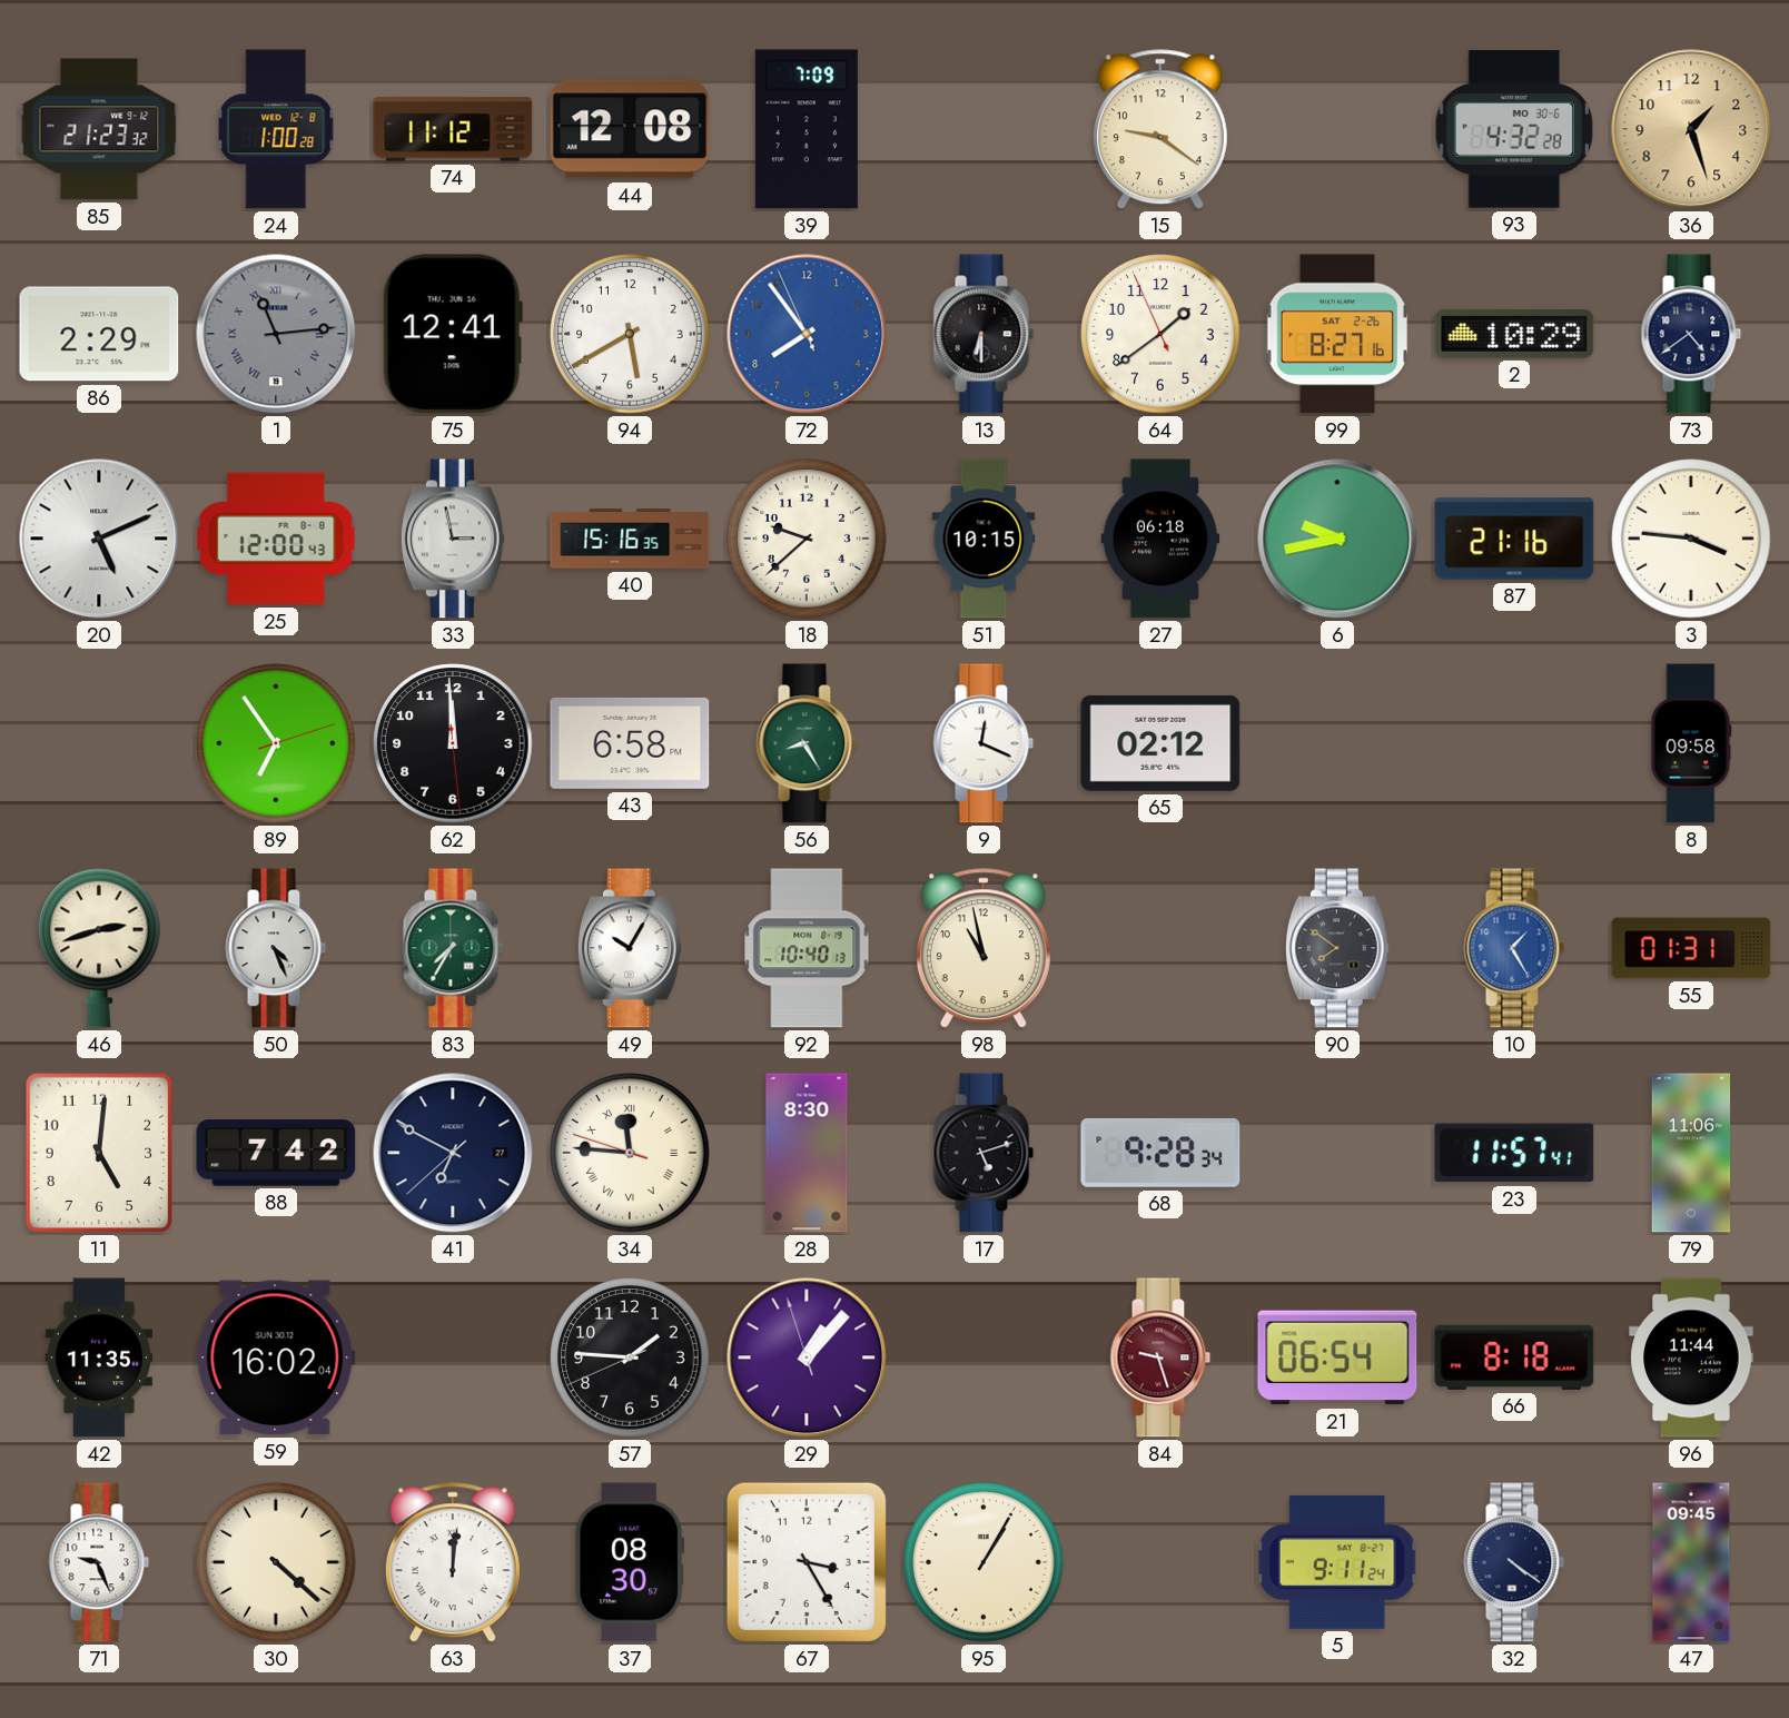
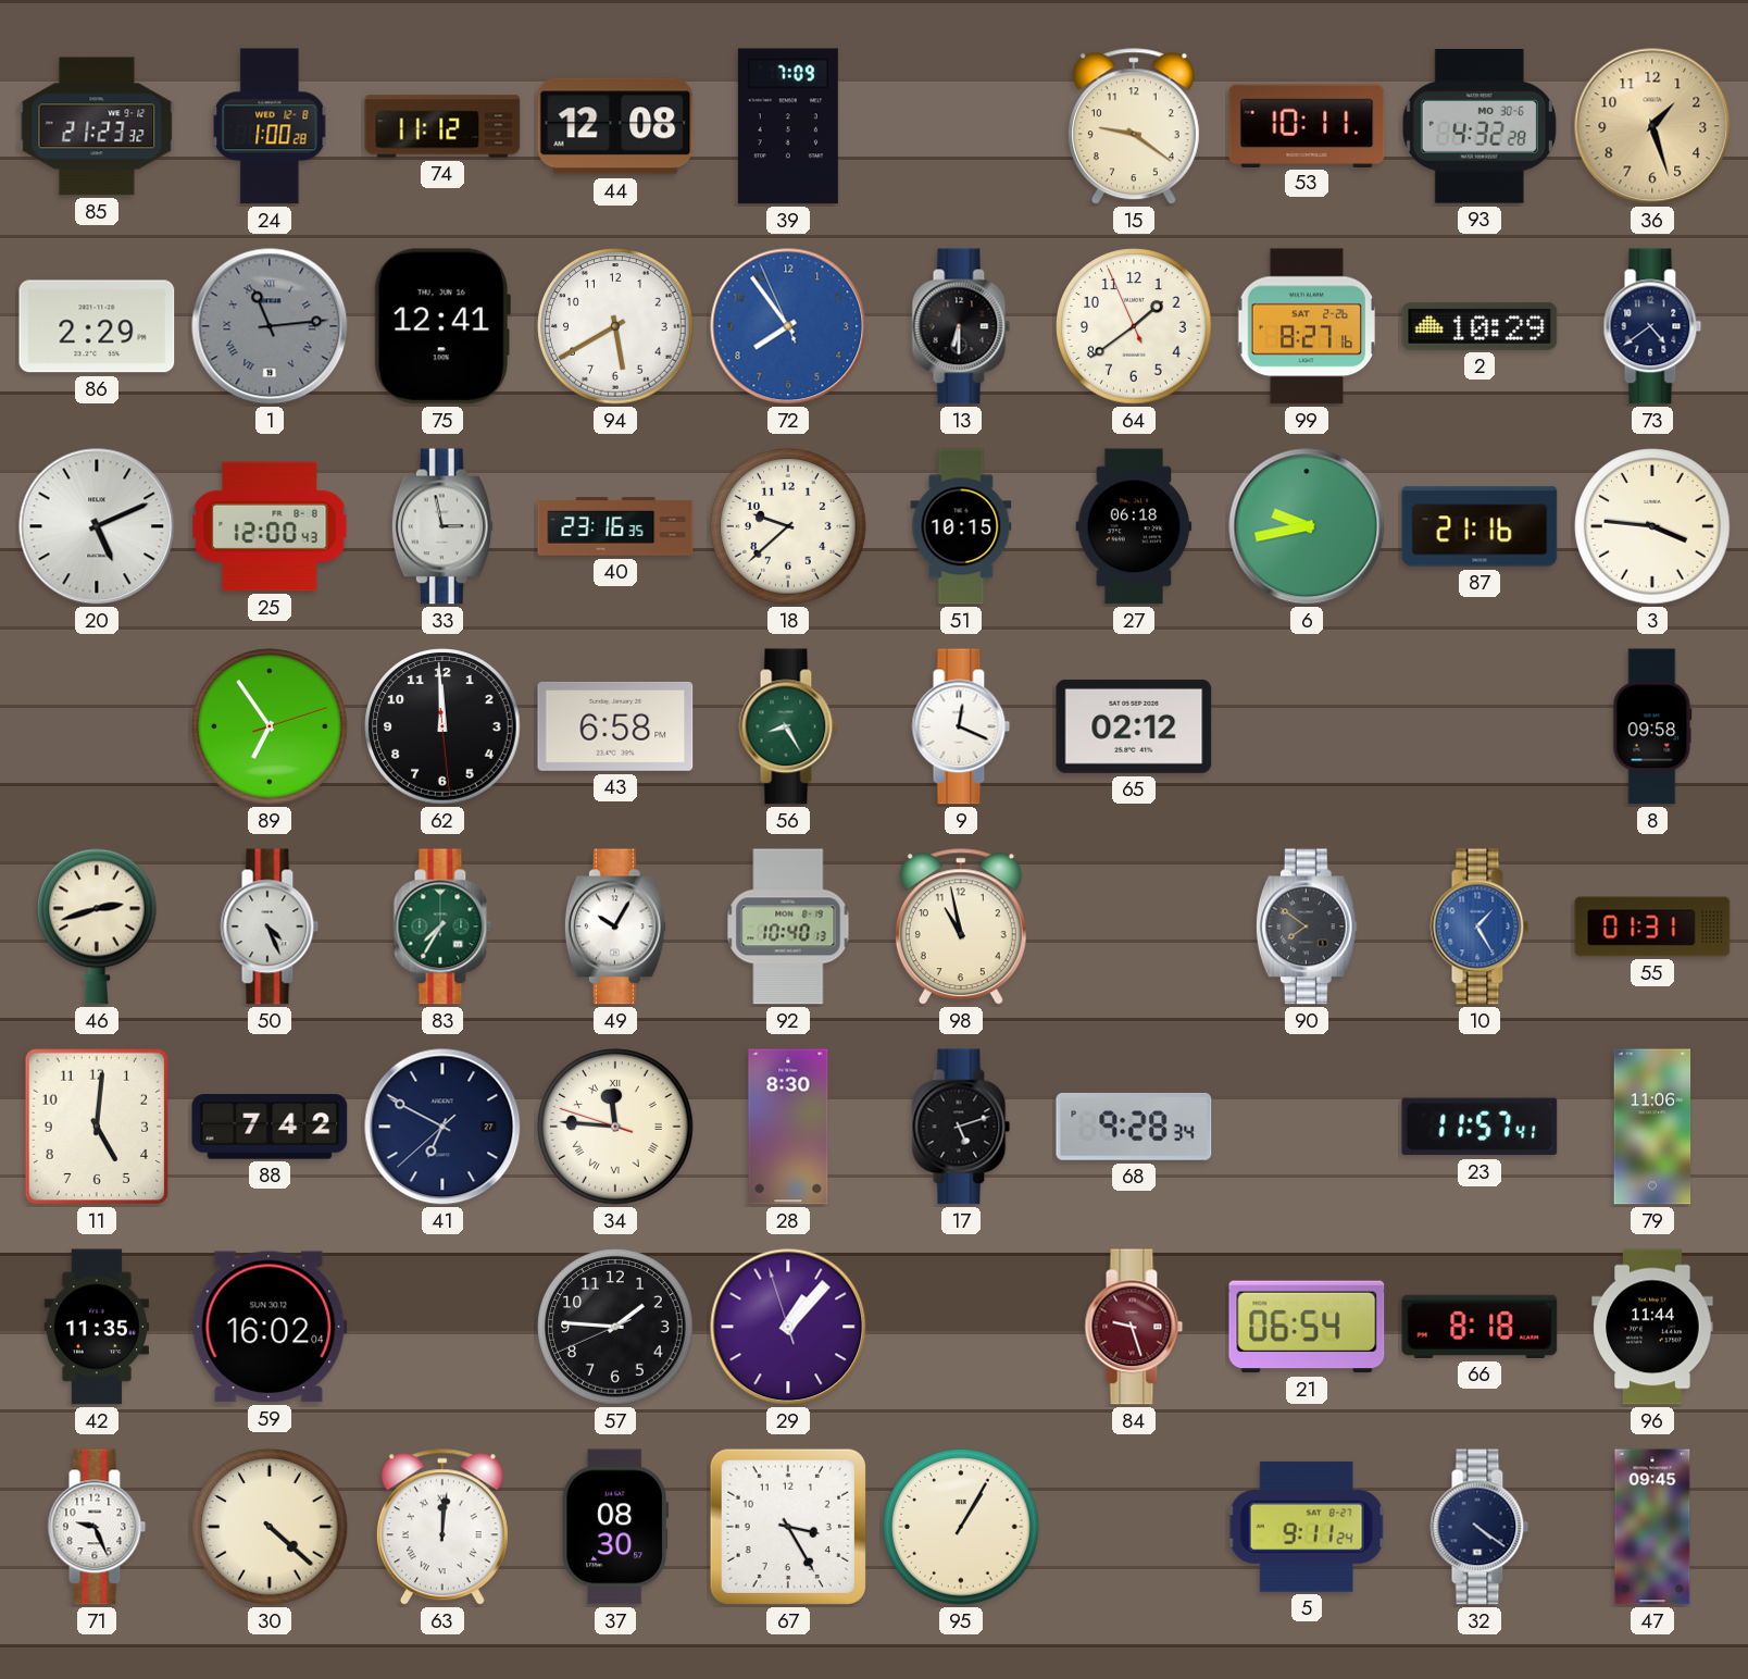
53: none -> 10:11 (1307, 125)
40: 15:16 -> 23:16 (615, 526)
